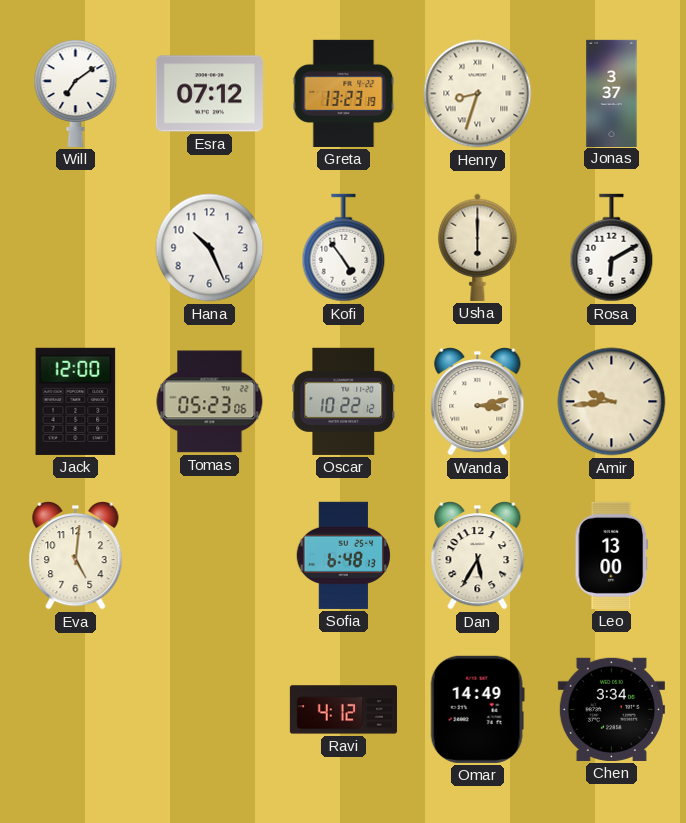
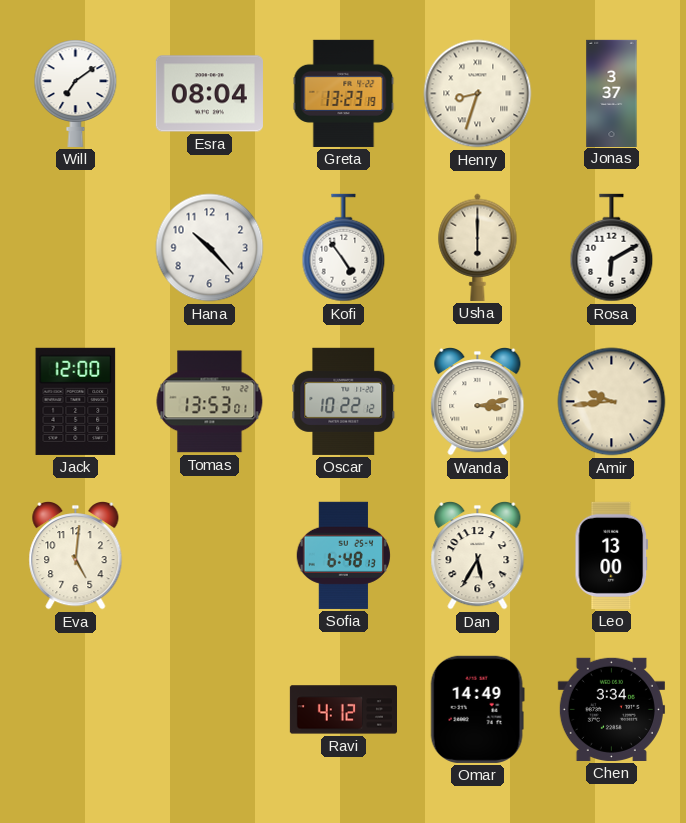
Esra: 07:12 -> 08:04 (209, 94)
Hana: 10:26 -> 10:23 (210, 248)
Tomas: 05:23 -> 13:53 (210, 402)
